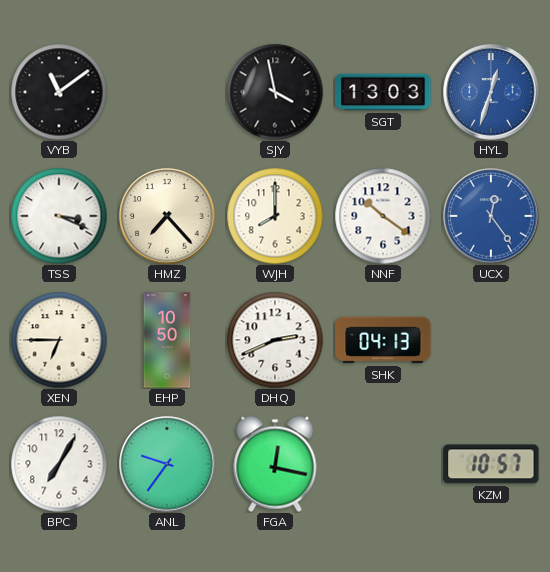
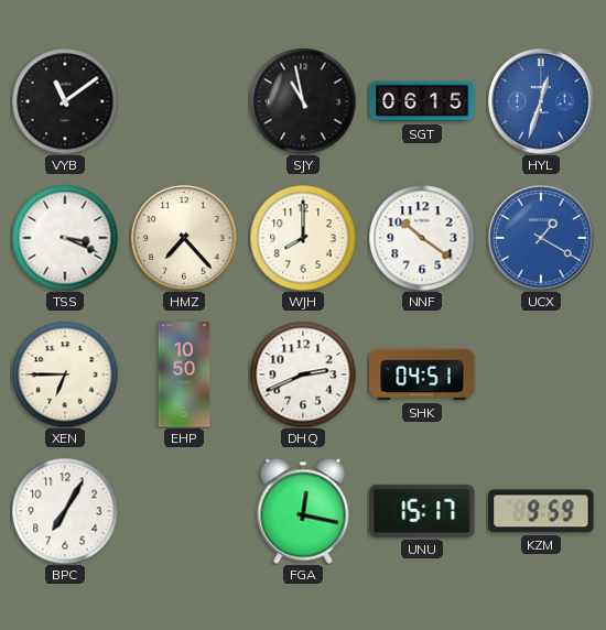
SJY: 3:58 -> 10:58 (303, 101)
SGT: 13:03 -> 06:15 (422, 101)
UCX: 12:24 -> 1:20 (541, 238)
SHK: 04:13 -> 04:51 (422, 374)
ANL: 9:36 -> none (167, 464)
UNU: none -> 15:17 (422, 511)
KZM: 10:57 -> 9:59 (541, 511)
